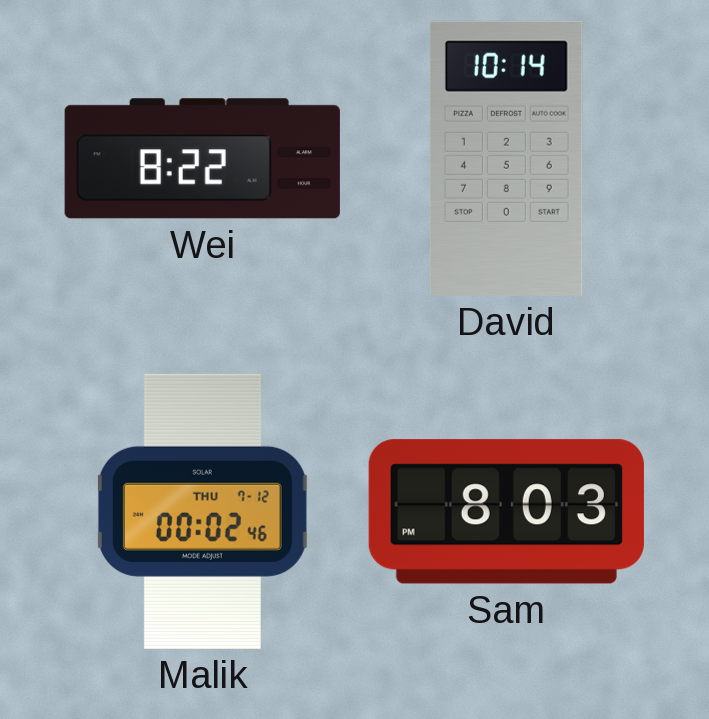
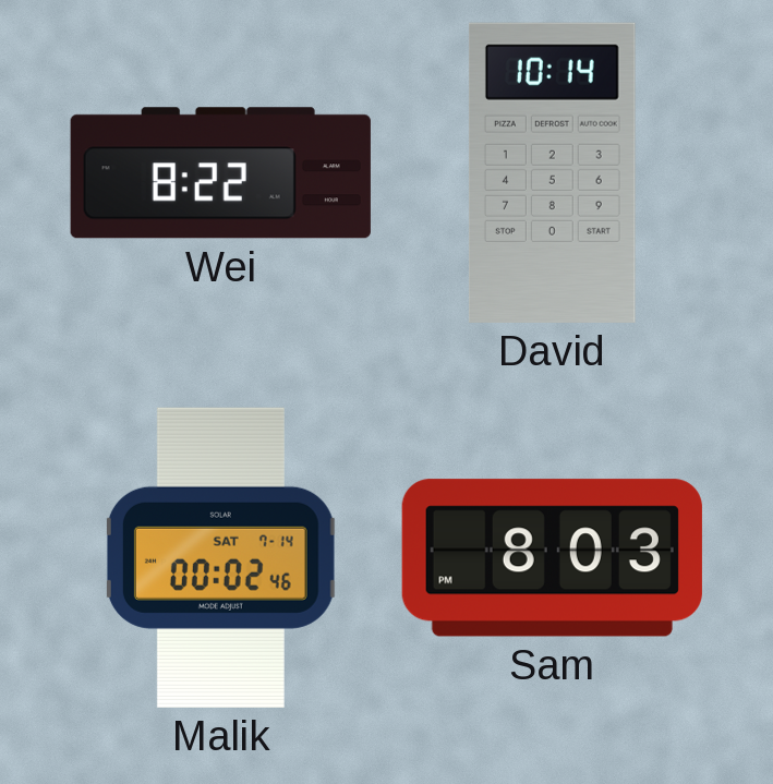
Malik date: THU 7-12 -> SAT 7-14 (220, 557)
